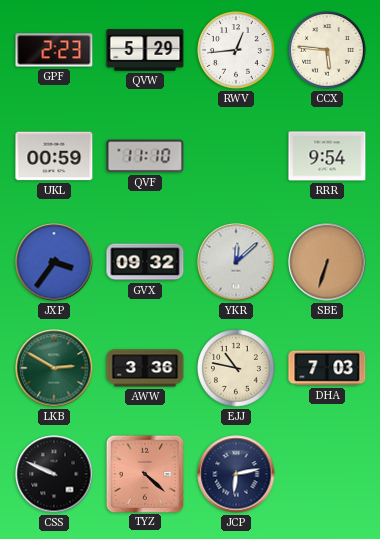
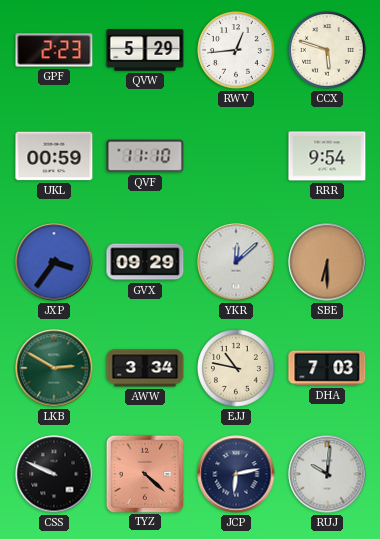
CCX: 5:46 -> 5:48 (327, 50)
GVX: 09:32 -> 09:29 (145, 262)
SBE: 6:33 -> 6:30 (327, 262)
AWW: 3:36 -> 3:34 (145, 368)
RUJ: none -> 10:01 (327, 474)
